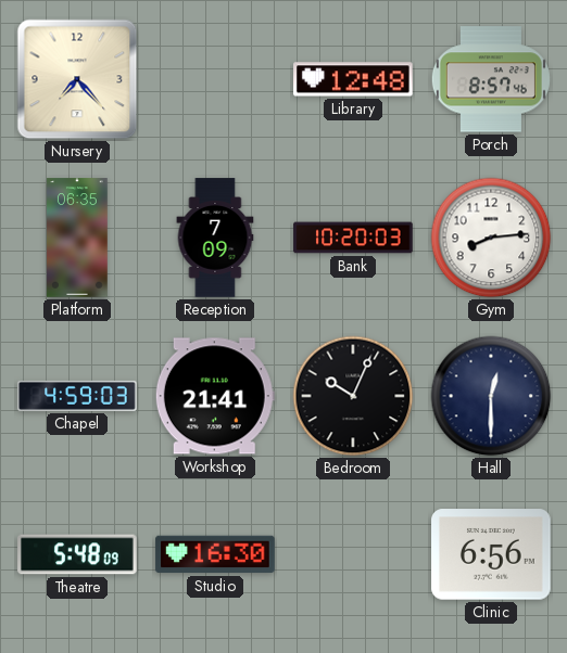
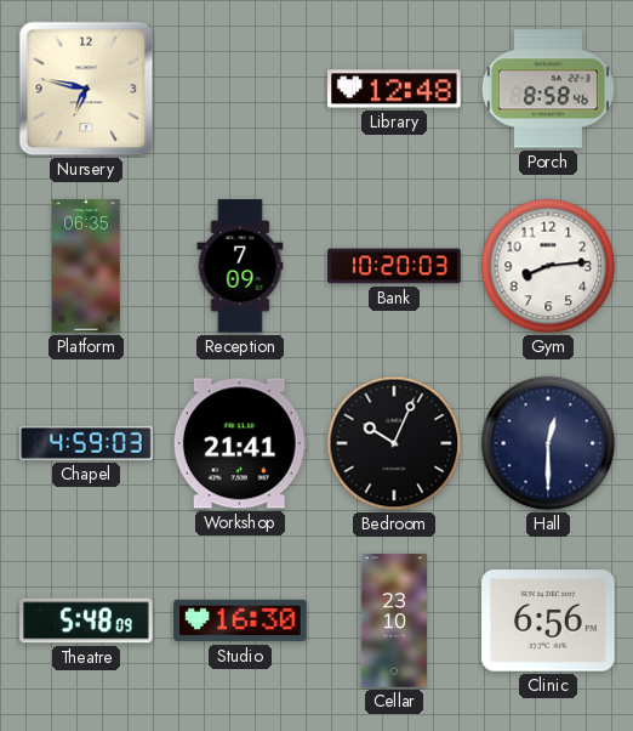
Nursery: 7:23 -> 6:47 (86, 89)
Porch: 8:57 -> 8:58 (548, 89)
Cellar: none -> 23:10 (394, 620)
